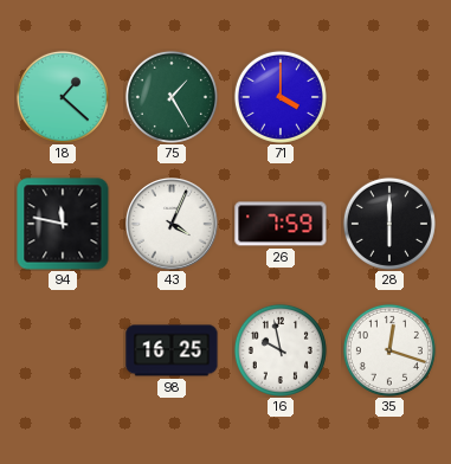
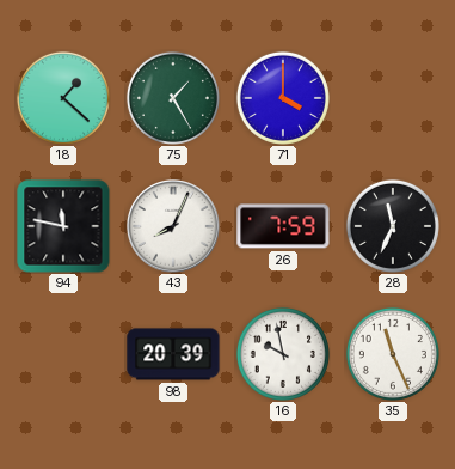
43: 4:04 -> 8:04 (174, 227)
28: 6:00 -> 11:34 (393, 226)
98: 16:25 -> 20:39 (173, 354)
35: 12:18 -> 11:26 (393, 354)
